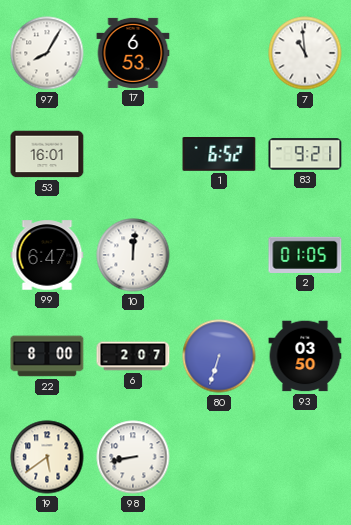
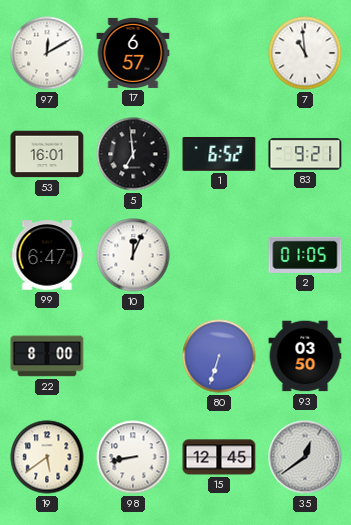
97: 8:05 -> 12:10 (47, 53)
17: 6:53 -> 6:57 (133, 53)
5: none -> 6:59 (133, 154)
10: 12:01 -> 12:04 (133, 255)
6: 2:07 -> none (133, 356)
15: none -> 12:45 (219, 457)
35: none -> 12:39 (305, 457)
